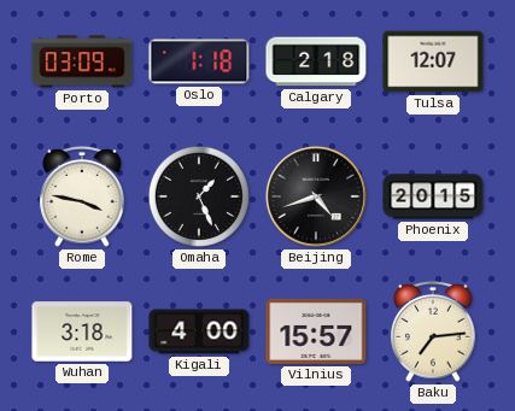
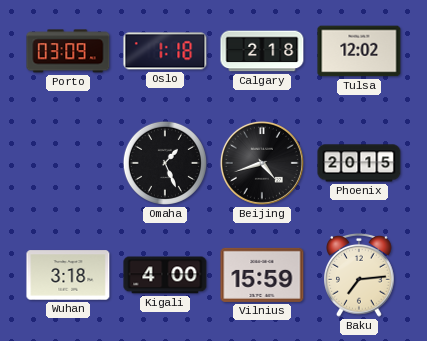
Tulsa: 12:07 -> 12:02 (359, 51)
Rome: 3:47 -> none (82, 196)
Vilnius: 15:57 -> 15:59 (262, 275)
